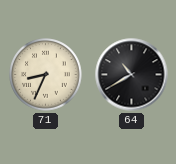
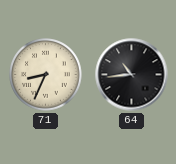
64: 10:40 -> 10:44 (132, 75)
